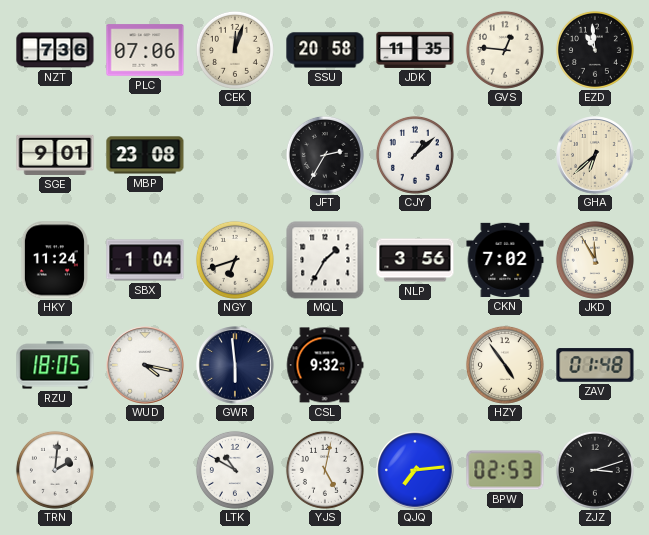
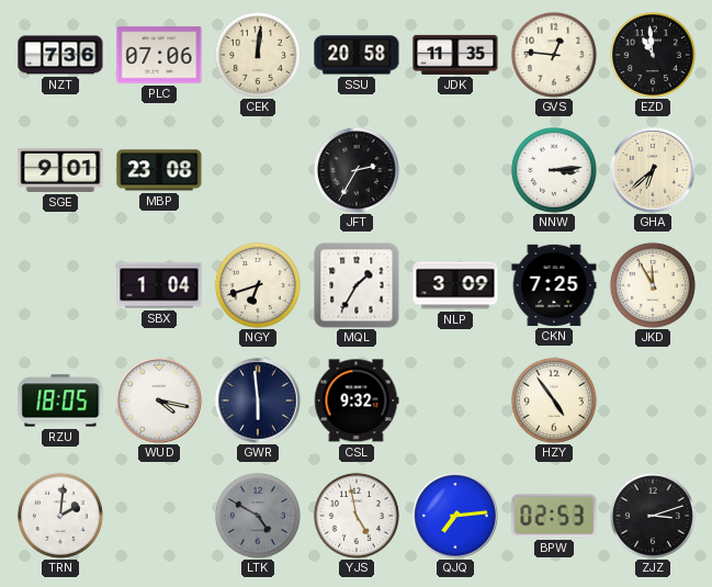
CEK: 12:03 -> 12:01 (258, 55)
CJY: 1:08 -> none (415, 155)
NNW: none -> 3:14 (554, 170)
HKY: 11:24 -> none (54, 260)
NLP: 3:56 -> 3:09 (455, 285)
CKN: 7:02 -> 7:25 (554, 285)
ZAV: 01:48 -> none (595, 365)
LTK: 10:50 -> 4:50 (258, 516)
LTK dial: white -> grey (258, 516)
YJS: 5:02 -> 4:58 (357, 516)
